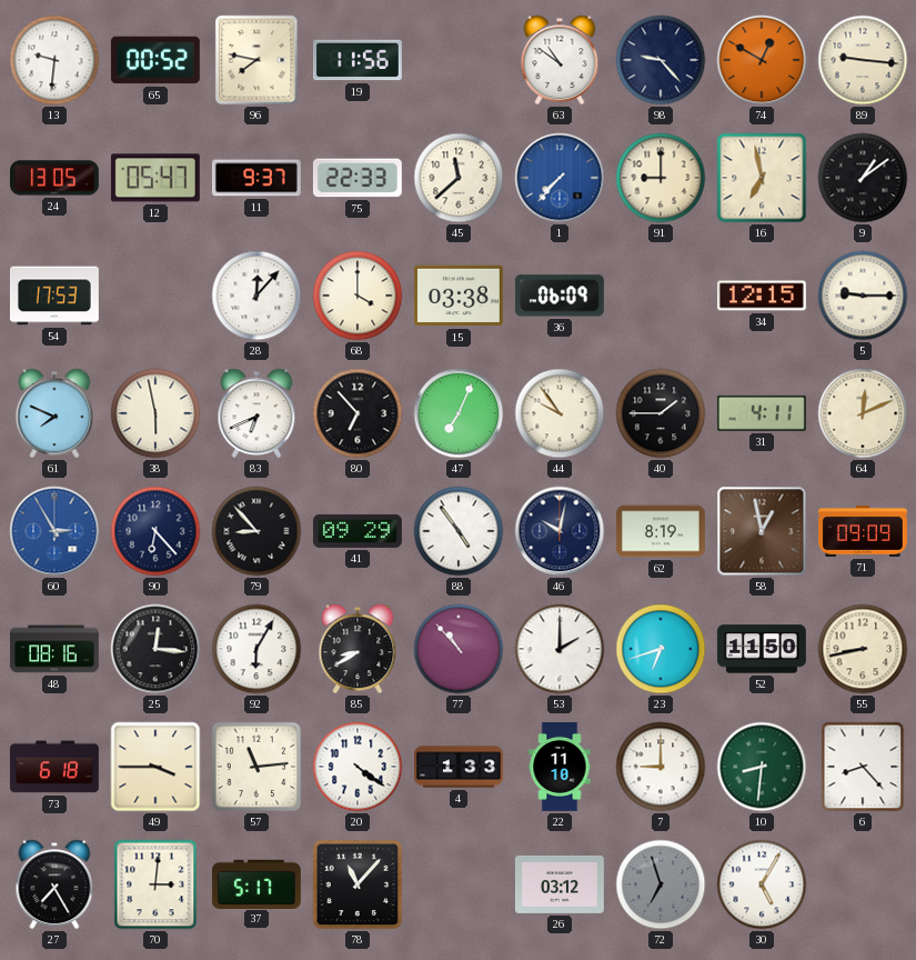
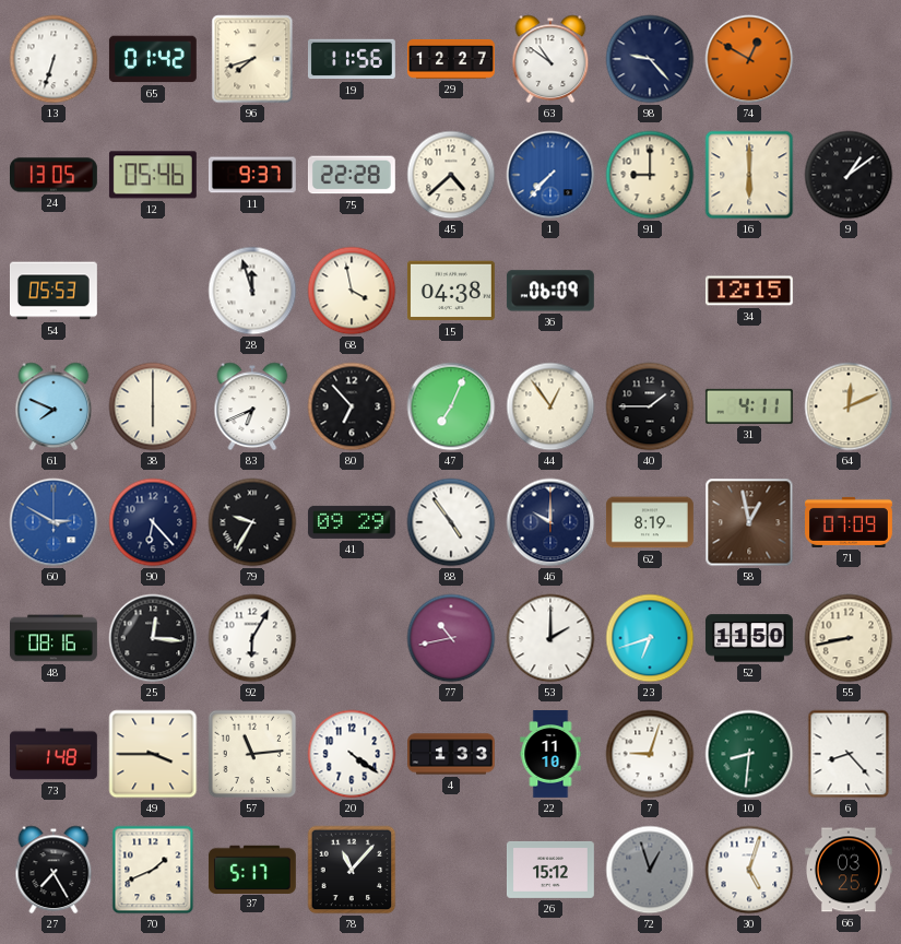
13: 9:31 -> 6:33 (54, 59)
65: 00:52 -> 01:42 (153, 59)
96: 7:47 -> 7:42 (252, 59)
29: none -> 12:27 (451, 59)
89: 9:16 -> none (863, 60)
12: 05:47 -> 05:46 (153, 175)
75: 22:33 -> 22:28 (352, 175)
45: 11:38 -> 4:38 (451, 175)
16: 6:58 -> 6:00 (749, 175)
54: 17:53 -> 05:53 (54, 291)
28: 12:07 -> 11:57 (252, 291)
68: 4:00 -> 3:58 (352, 291)
15: 03:38 -> 04:38 (451, 291)
5: 9:15 -> none (863, 296)
38: 5:58 -> 6:00 (153, 406)
44: 9:54 -> 12:54 (550, 406)
60: 2:55 -> 2:50 (54, 522)
79: 8:53 -> 9:35 (252, 522)
46: 10:02 -> 10:00 (550, 522)
71: 09:09 -> 07:09 (850, 522)
85: 8:40 -> none (358, 649)
77: 10:53 -> 10:43 (451, 638)
73: 6:18 -> 1:48 (54, 754)
7: 9:00 -> 9:03 (650, 754)
70: 3:01 -> 1:41 (153, 870)
26: 03:12 -> 15:12 (550, 870)
72: 6:57 -> 12:57 (650, 870)
30: 5:05 -> 5:03 (749, 870)
66: none -> 03:25 (849, 870)
